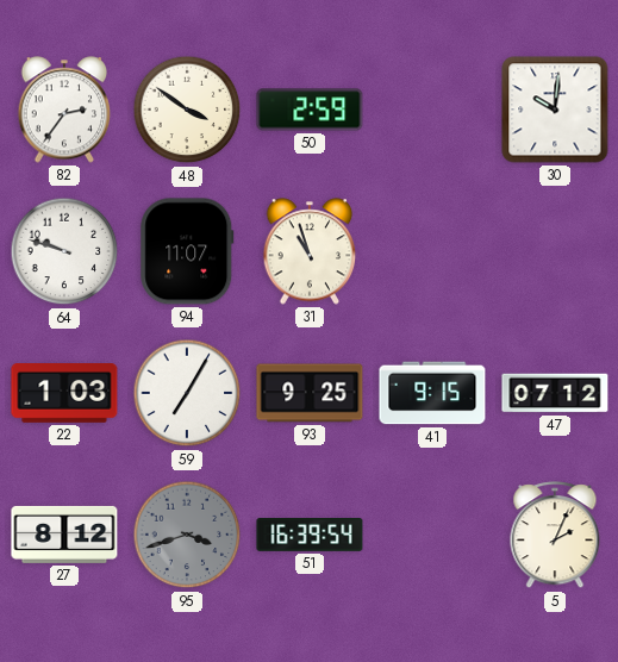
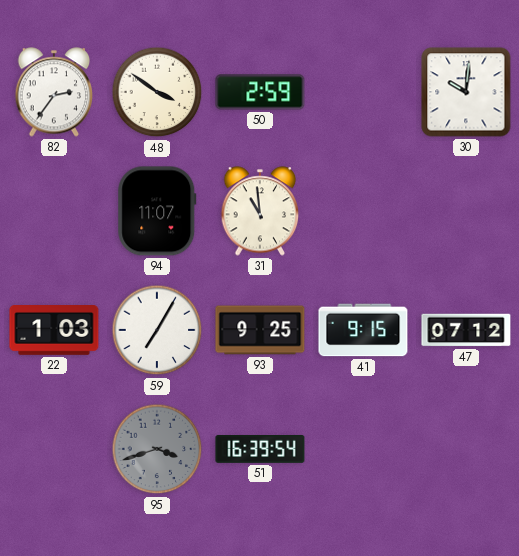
64: 9:48 -> none (64, 251)
31: 10:57 -> 10:59 (260, 211)
27: 8:12 -> none (64, 535)
5: 2:04 -> none (555, 536)
